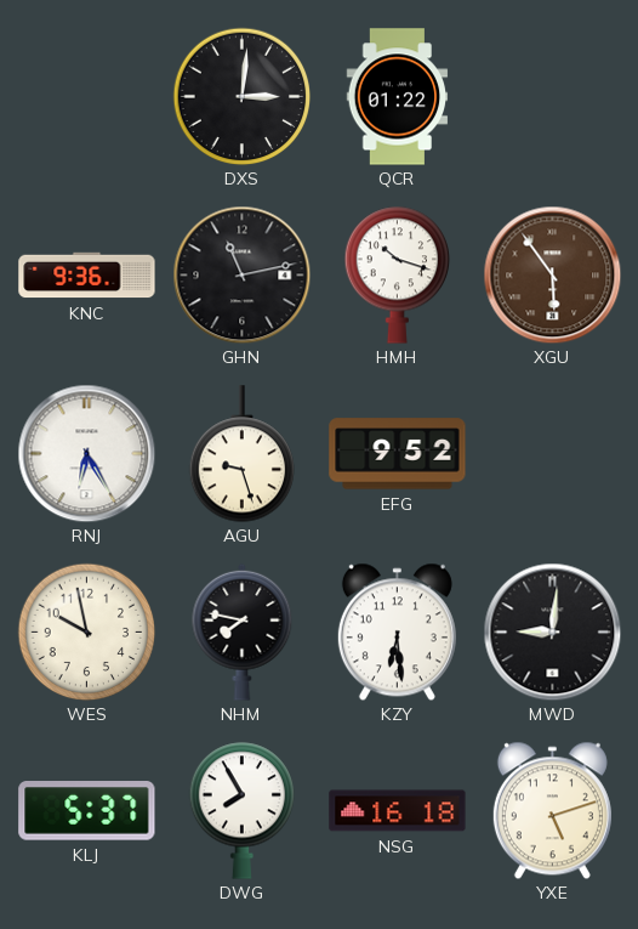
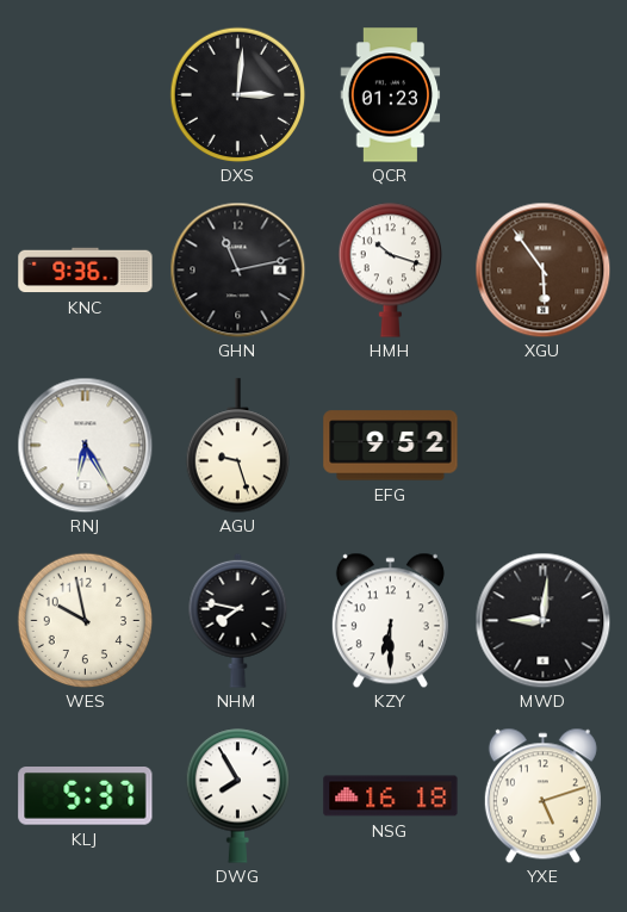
QCR: 01:22 -> 01:23 (391, 95)
KZY: 6:29 -> 6:30 (390, 620)
